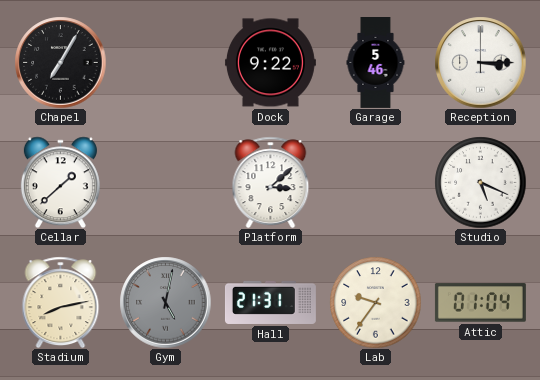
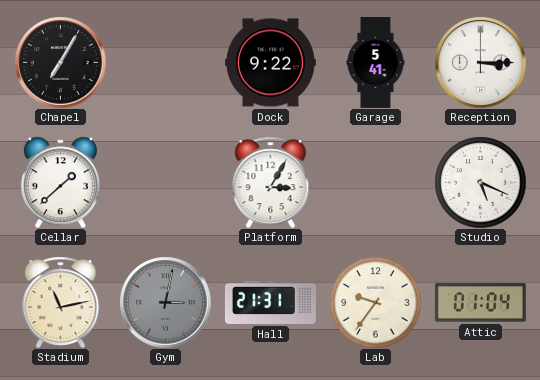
Garage: 5:46 -> 5:41 (376, 63)
Platform: 3:08 -> 3:05 (271, 182)
Stadium: 8:13 -> 11:13 (61, 302)
Gym: 5:02 -> 3:02 (165, 302)
